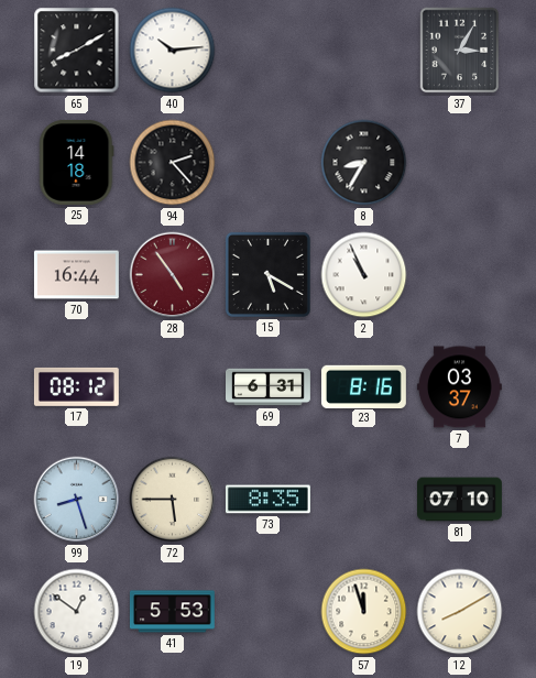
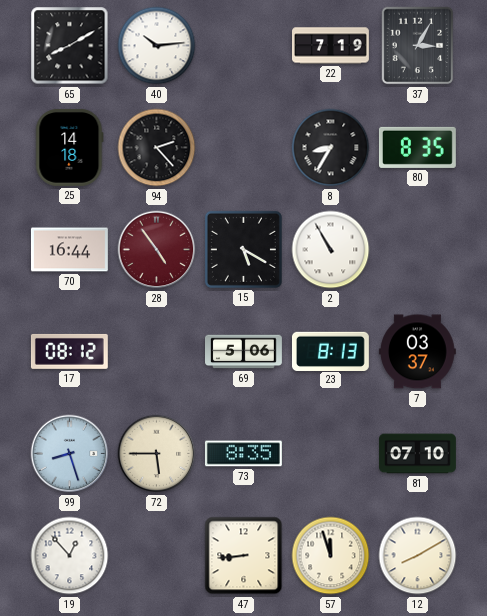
22: none -> 7:19 (331, 46)
80: none -> 8:35 (417, 147)
2: 10:56 -> 10:55 (331, 250)
69: 6:31 -> 5:06 (244, 352)
23: 8:16 -> 8:13 (330, 351)
19: 12:51 -> 12:53 (70, 556)
41: 5:53 -> none (172, 612)
47: none -> 8:44 (244, 556)
